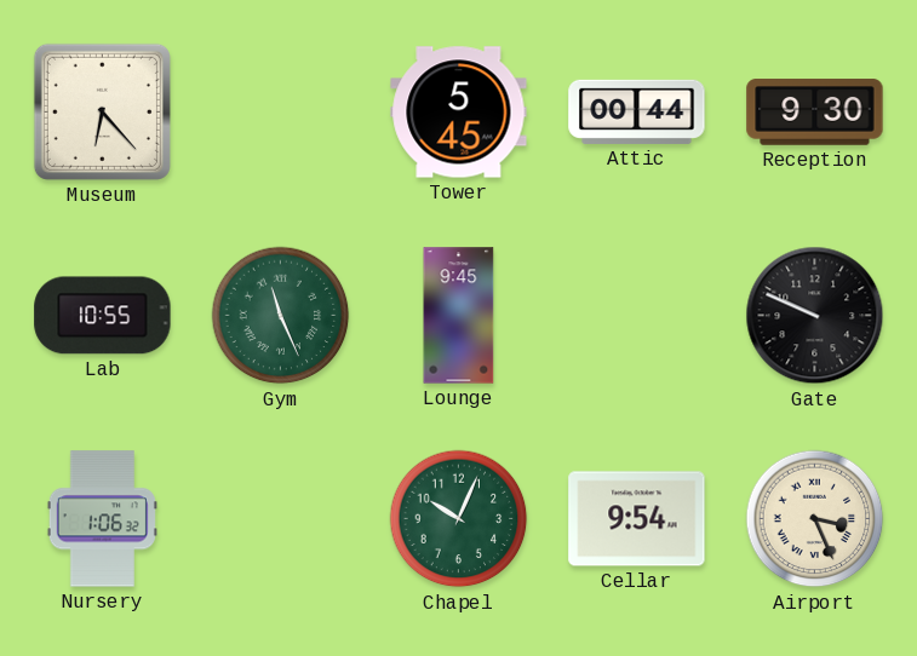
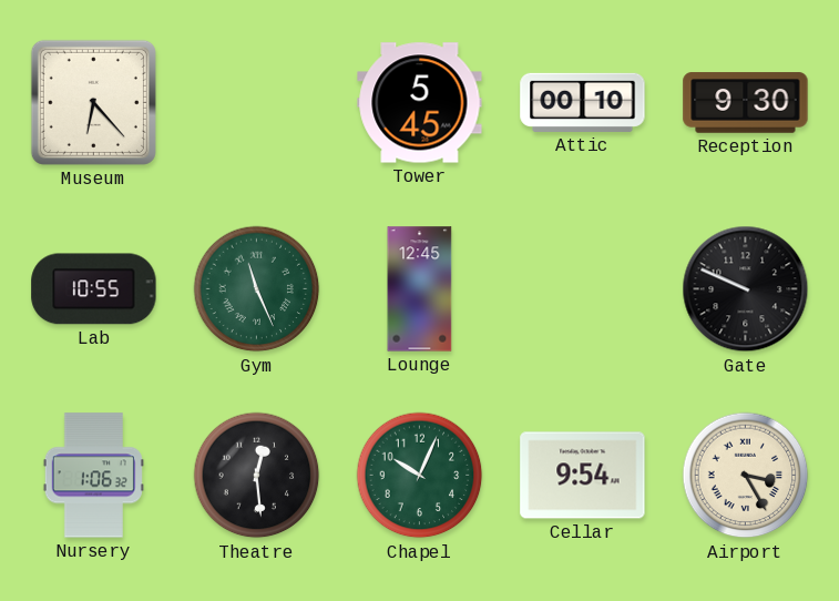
Attic: 00:44 -> 00:10 (583, 102)
Lounge: 9:45 -> 12:45 (420, 289)
Theatre: none -> 12:29 (257, 476)
Airport: 3:26 -> 3:25 (746, 476)
